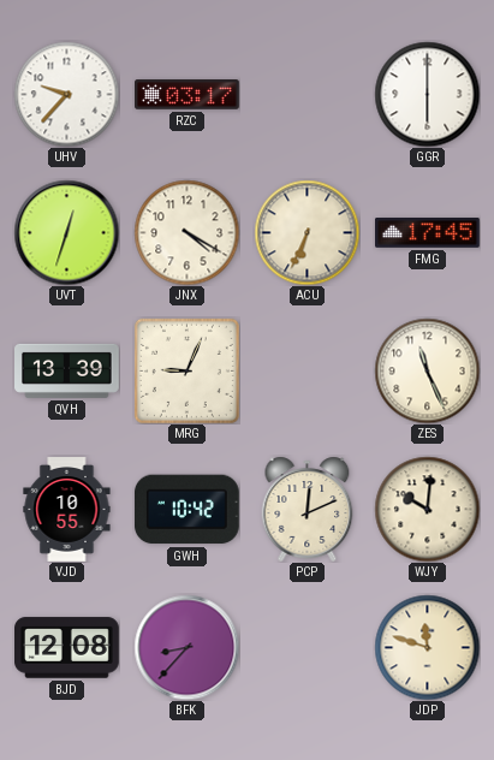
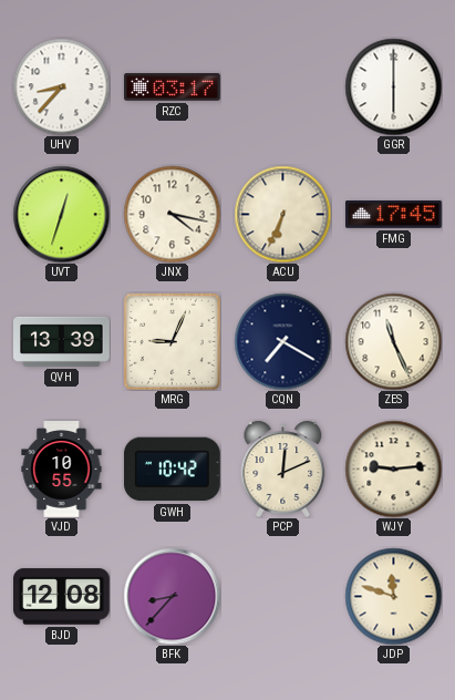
UHV: 9:37 -> 8:37 (61, 86)
JNX: 4:20 -> 4:17 (172, 214)
CQN: none -> 7:20 (282, 341)
WJY: 10:01 -> 9:14 (393, 469)
